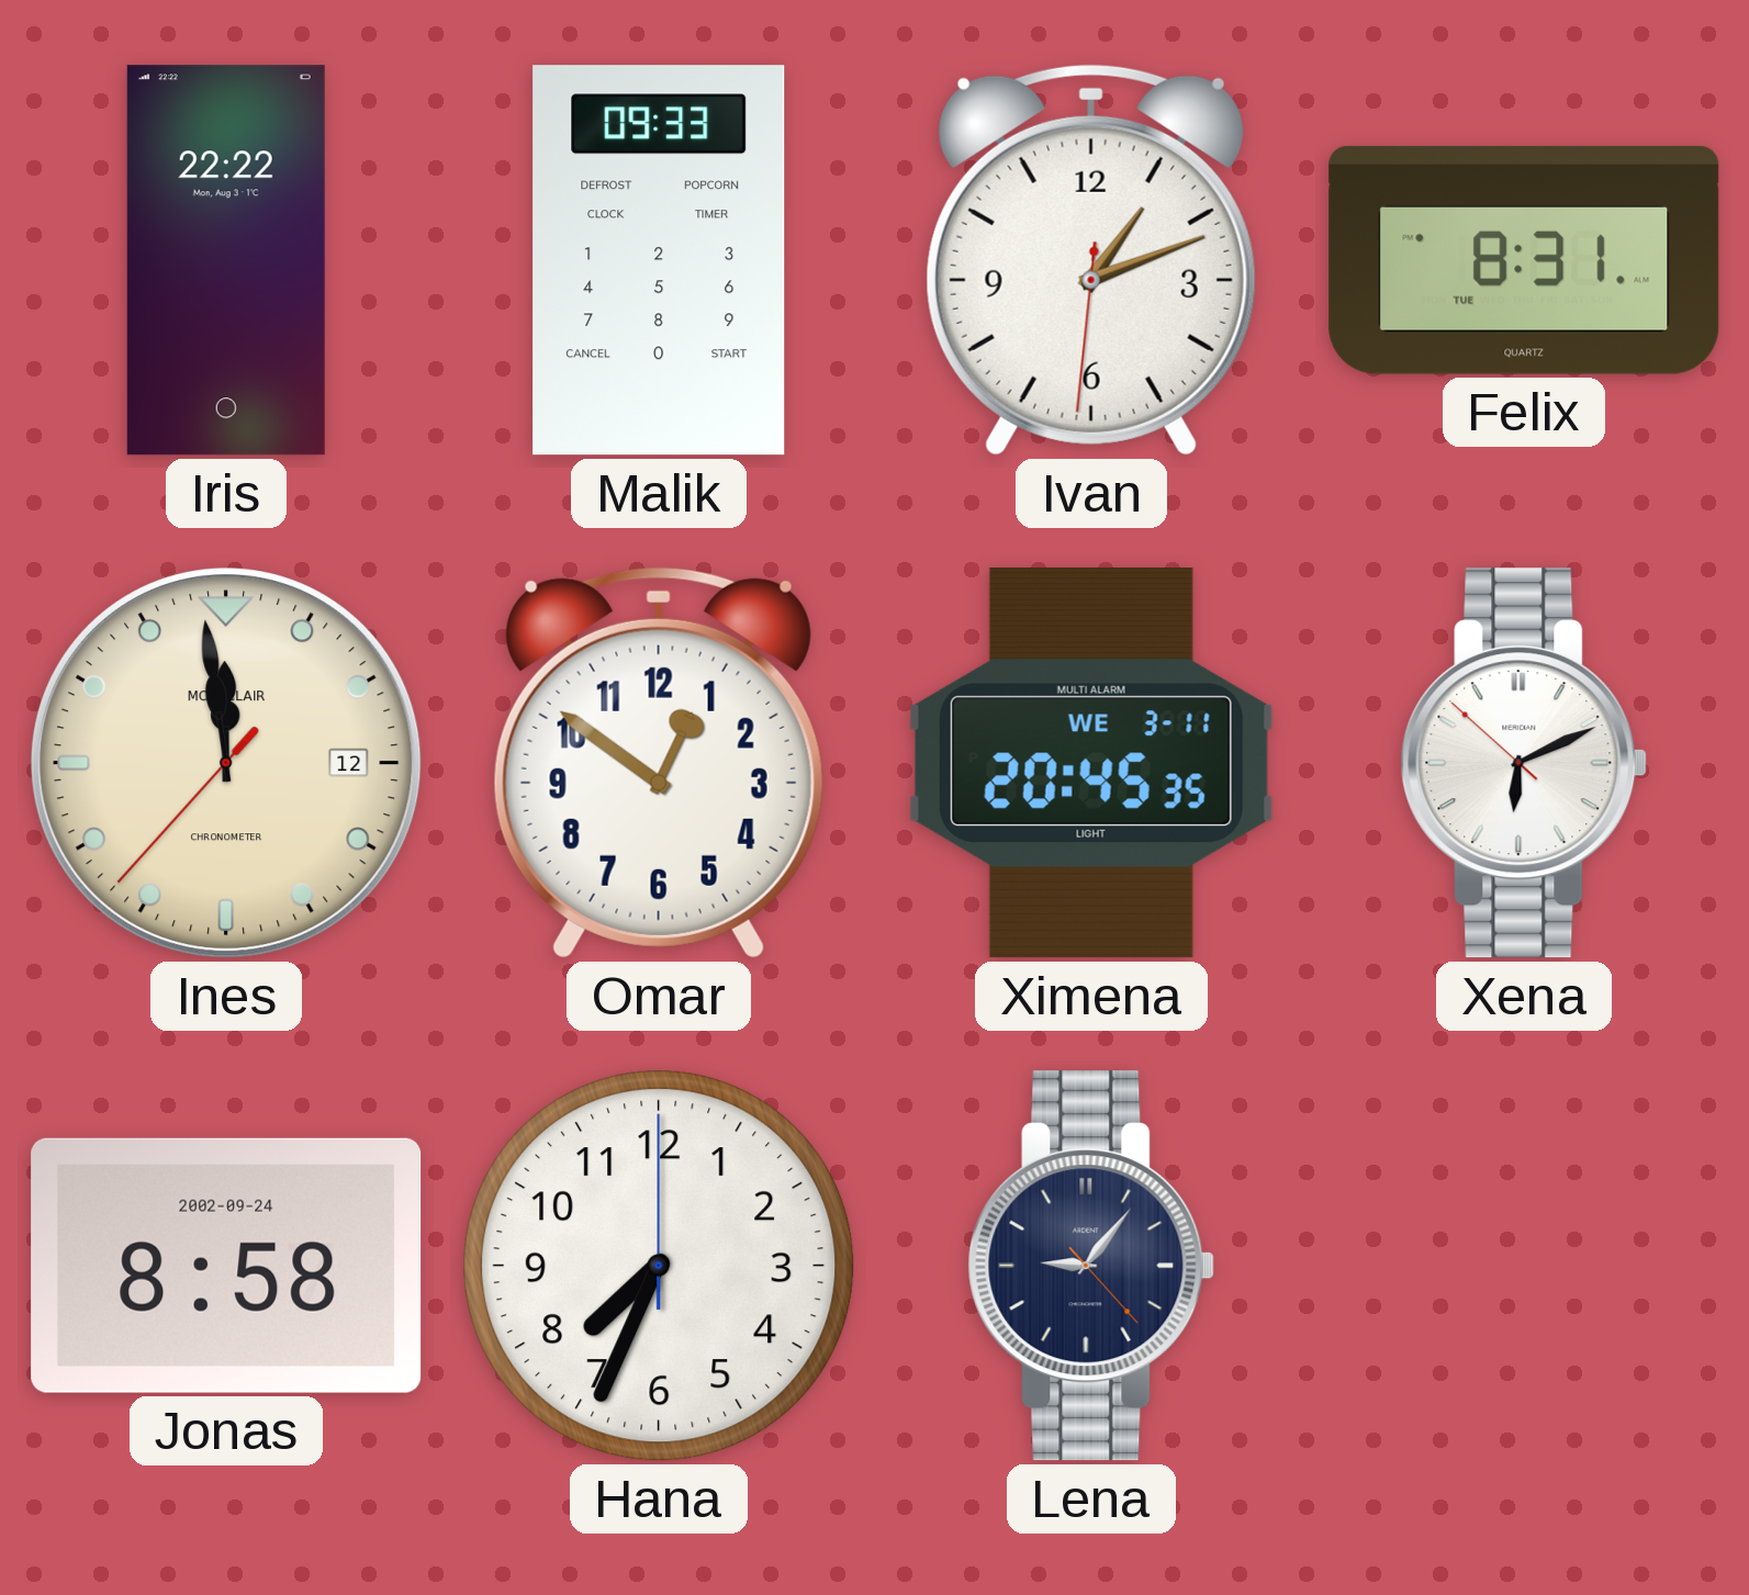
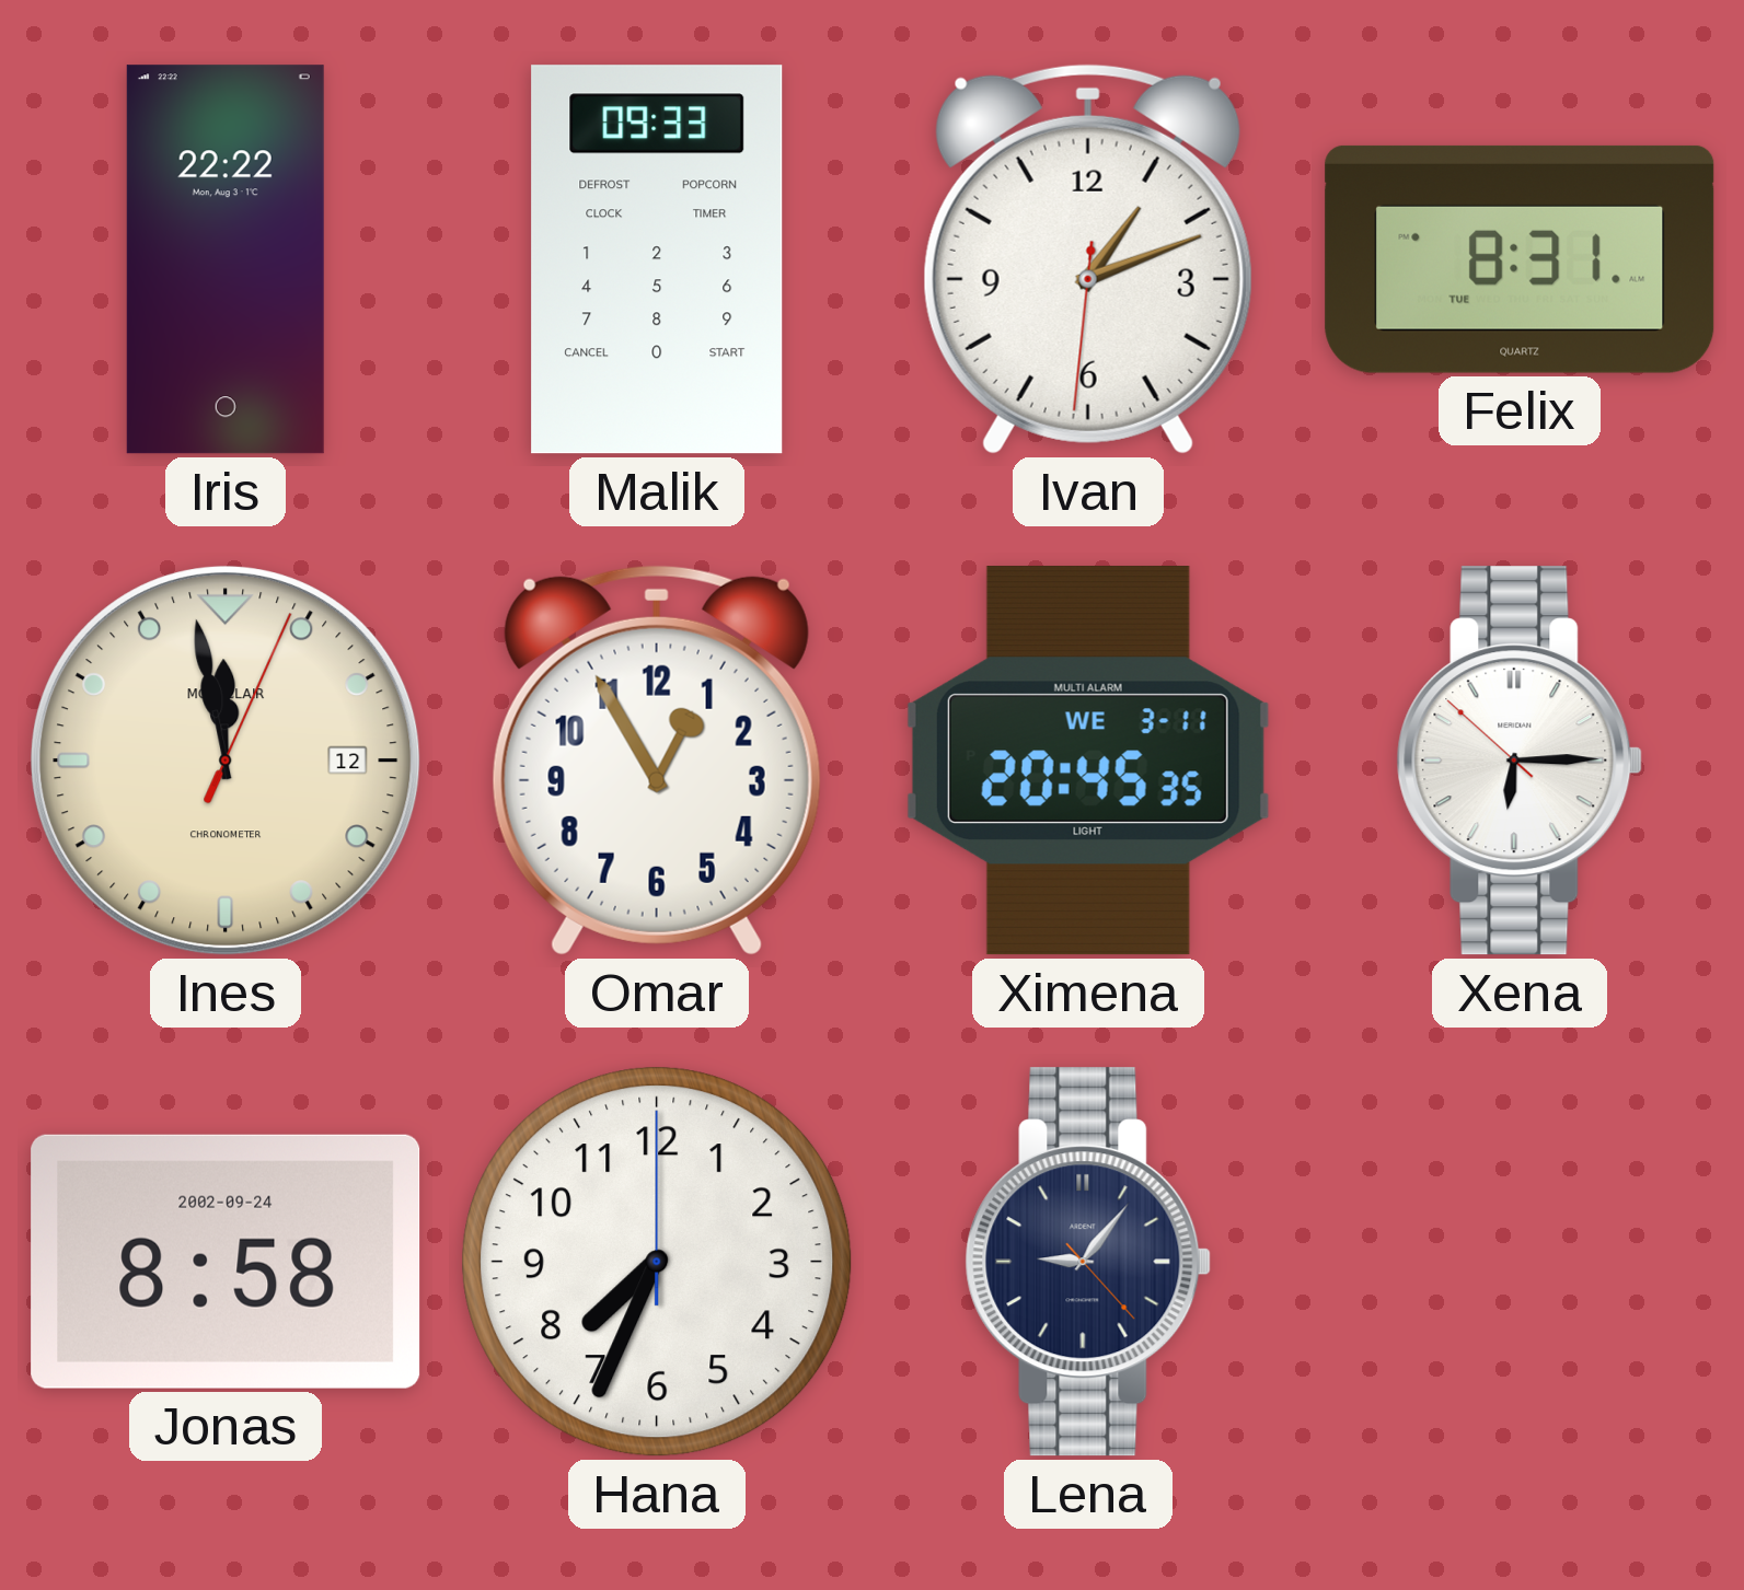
Ines: 11:58:37 -> 11:58:04 (226, 761)
Omar: 12:51 -> 12:55 (657, 761)
Xena: 6:10 -> 6:14 (1520, 761)
